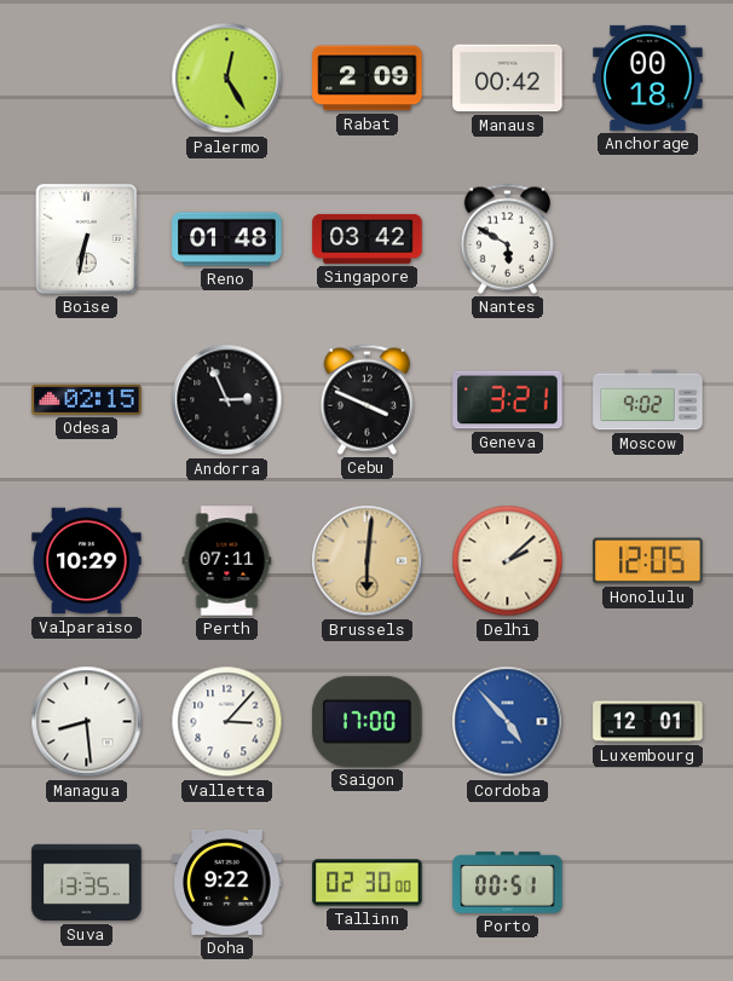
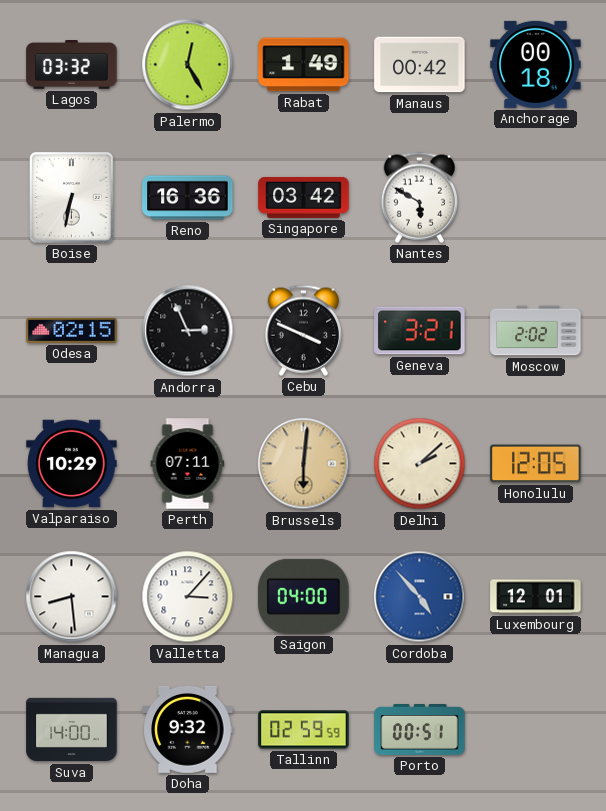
Lagos: none -> 03:32 (72, 65)
Rabat: 2:09 -> 1:49 (304, 65)
Reno: 01:48 -> 16:36 (188, 198)
Moscow: 9:02 -> 2:02 (536, 331)
Saigon: 17:00 -> 04:00 (304, 596)
Suva: 13:35 -> 14:00 (72, 730)
Doha: 9:22 -> 9:32 (188, 729)
Tallinn: 02:30 -> 02:59 (304, 730)
